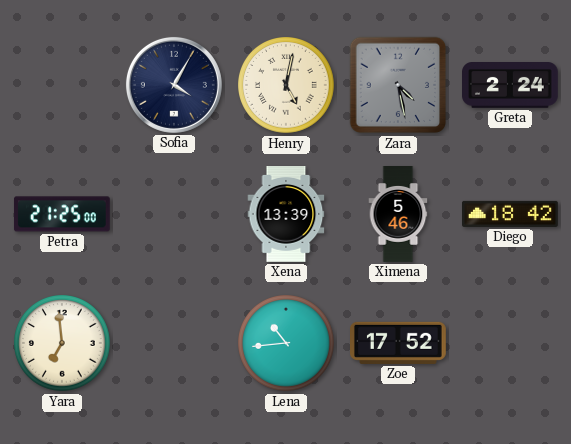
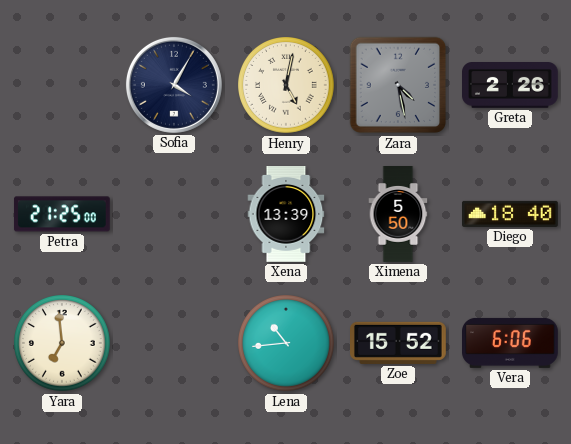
Greta: 2:24 -> 2:26 (511, 86)
Ximena: 5:46 -> 5:50 (398, 214)
Diego: 18:42 -> 18:40 (511, 214)
Zoe: 17:52 -> 15:52 (399, 343)
Vera: none -> 6:06 (511, 343)
